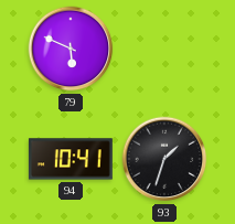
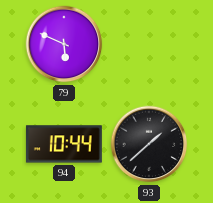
94: 10:41 -> 10:44 (64, 144)
93: 1:33 -> 1:38 (149, 144)
